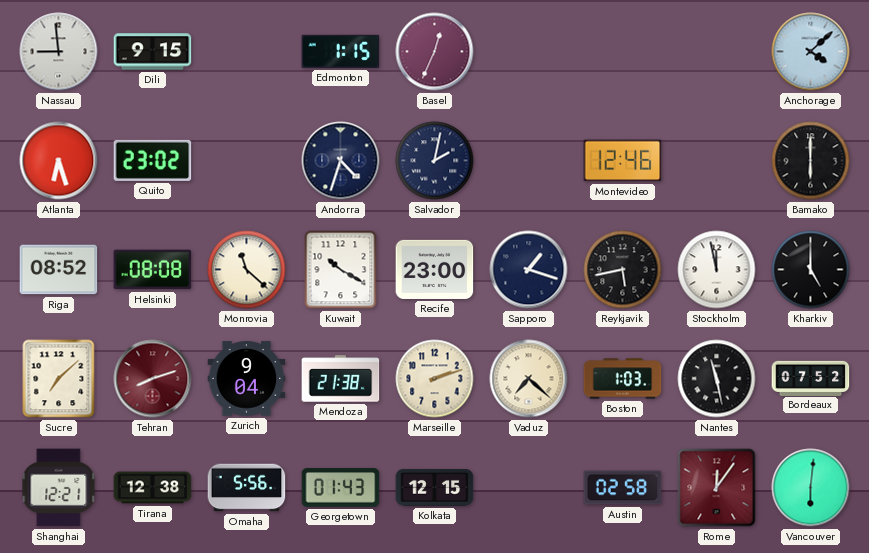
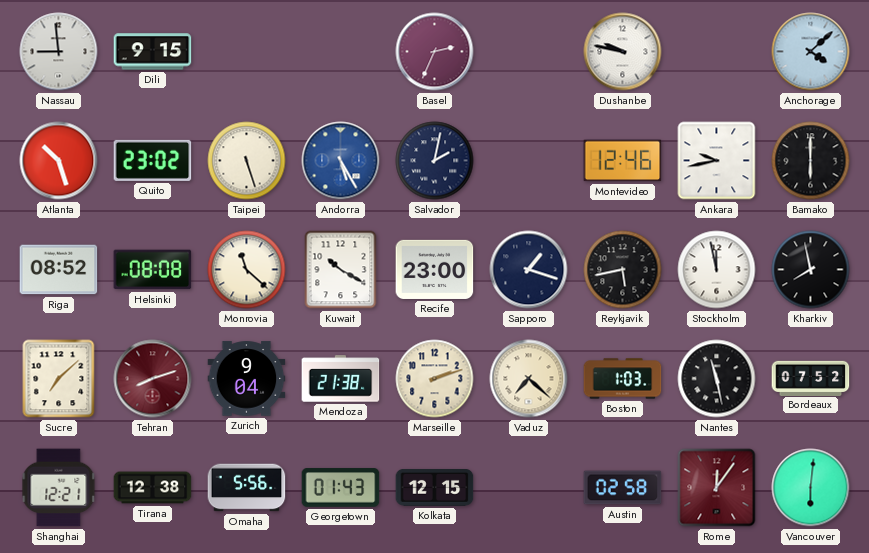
Edmonton: 1:15 -> none (341, 51)
Basel: 12:34 -> 2:34 (435, 52)
Dushanbe: none -> 9:47 (623, 52)
Atlanta: 6:27 -> 10:27 (59, 161)
Taipei: none -> 5:27 (247, 161)
Andorra: 4:33 -> 5:25 (341, 161)
Andorra dial: navy -> blue (341, 161)
Ankara: none -> 9:43 (717, 161)
Kharkiv: 5:00 -> 7:58 (811, 270)
